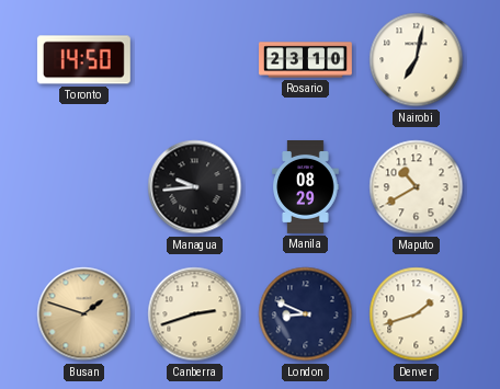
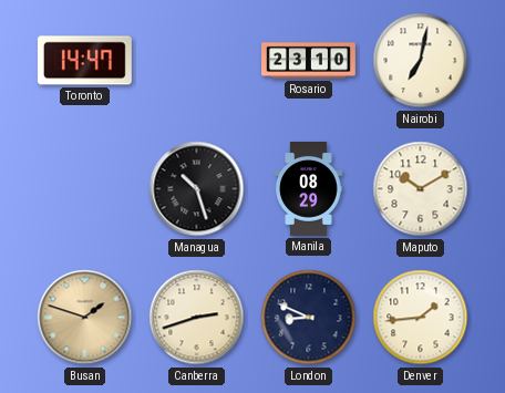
Toronto: 14:50 -> 14:47 (84, 61)
Managua: 9:44 -> 10:27 (197, 189)
Maputo: 10:40 -> 10:10 (421, 189)
Denver: 1:42 -> 1:44 (421, 318)
